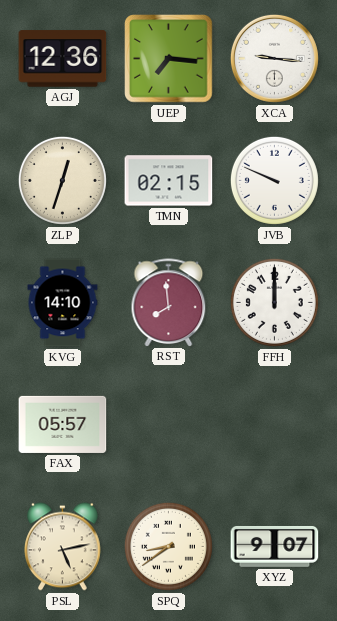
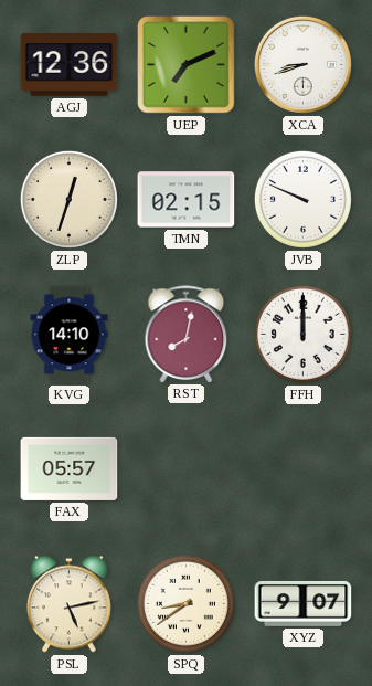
UEP: 7:16 -> 7:11 (187, 65)
XCA: 9:16 -> 8:42 (302, 64)
RST: 7:59 -> 8:02 (187, 334)
